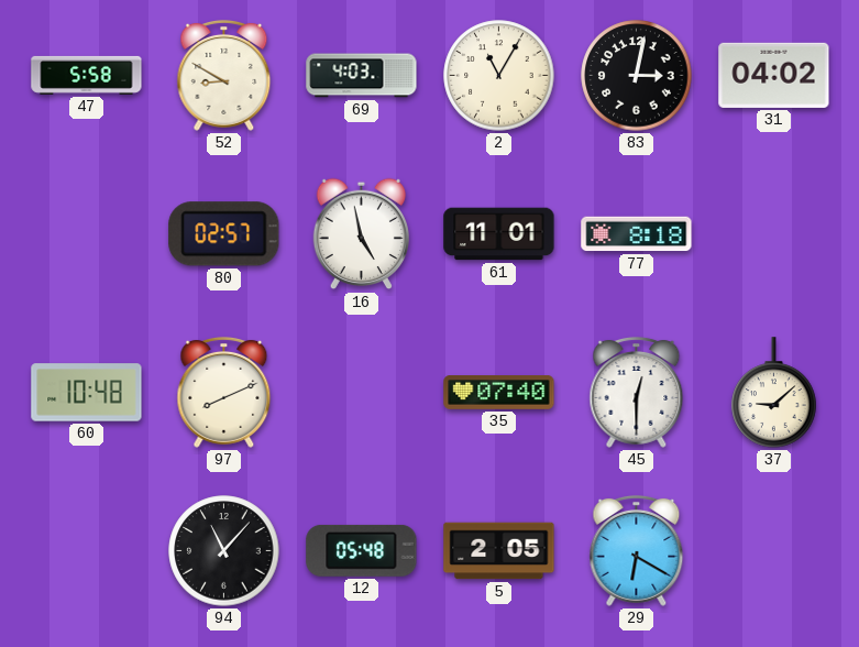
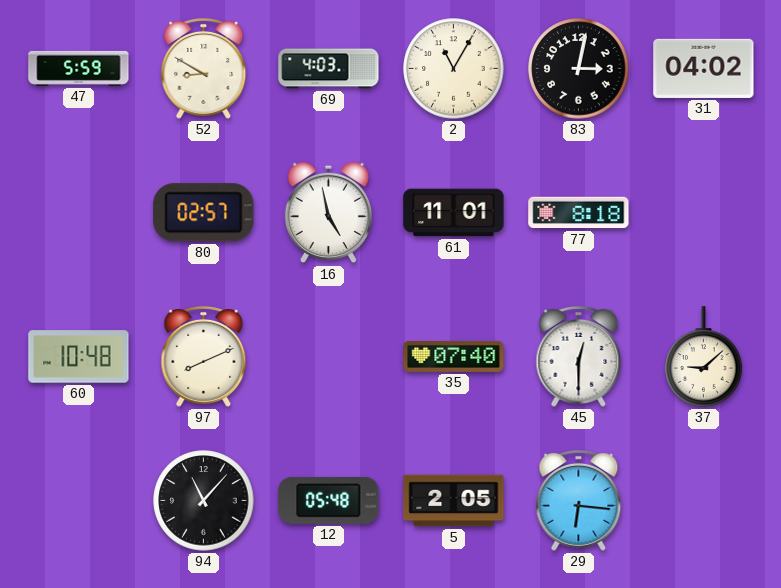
47: 5:58 -> 5:59 (79, 68)
29: 6:20 -> 6:16 (579, 500)
